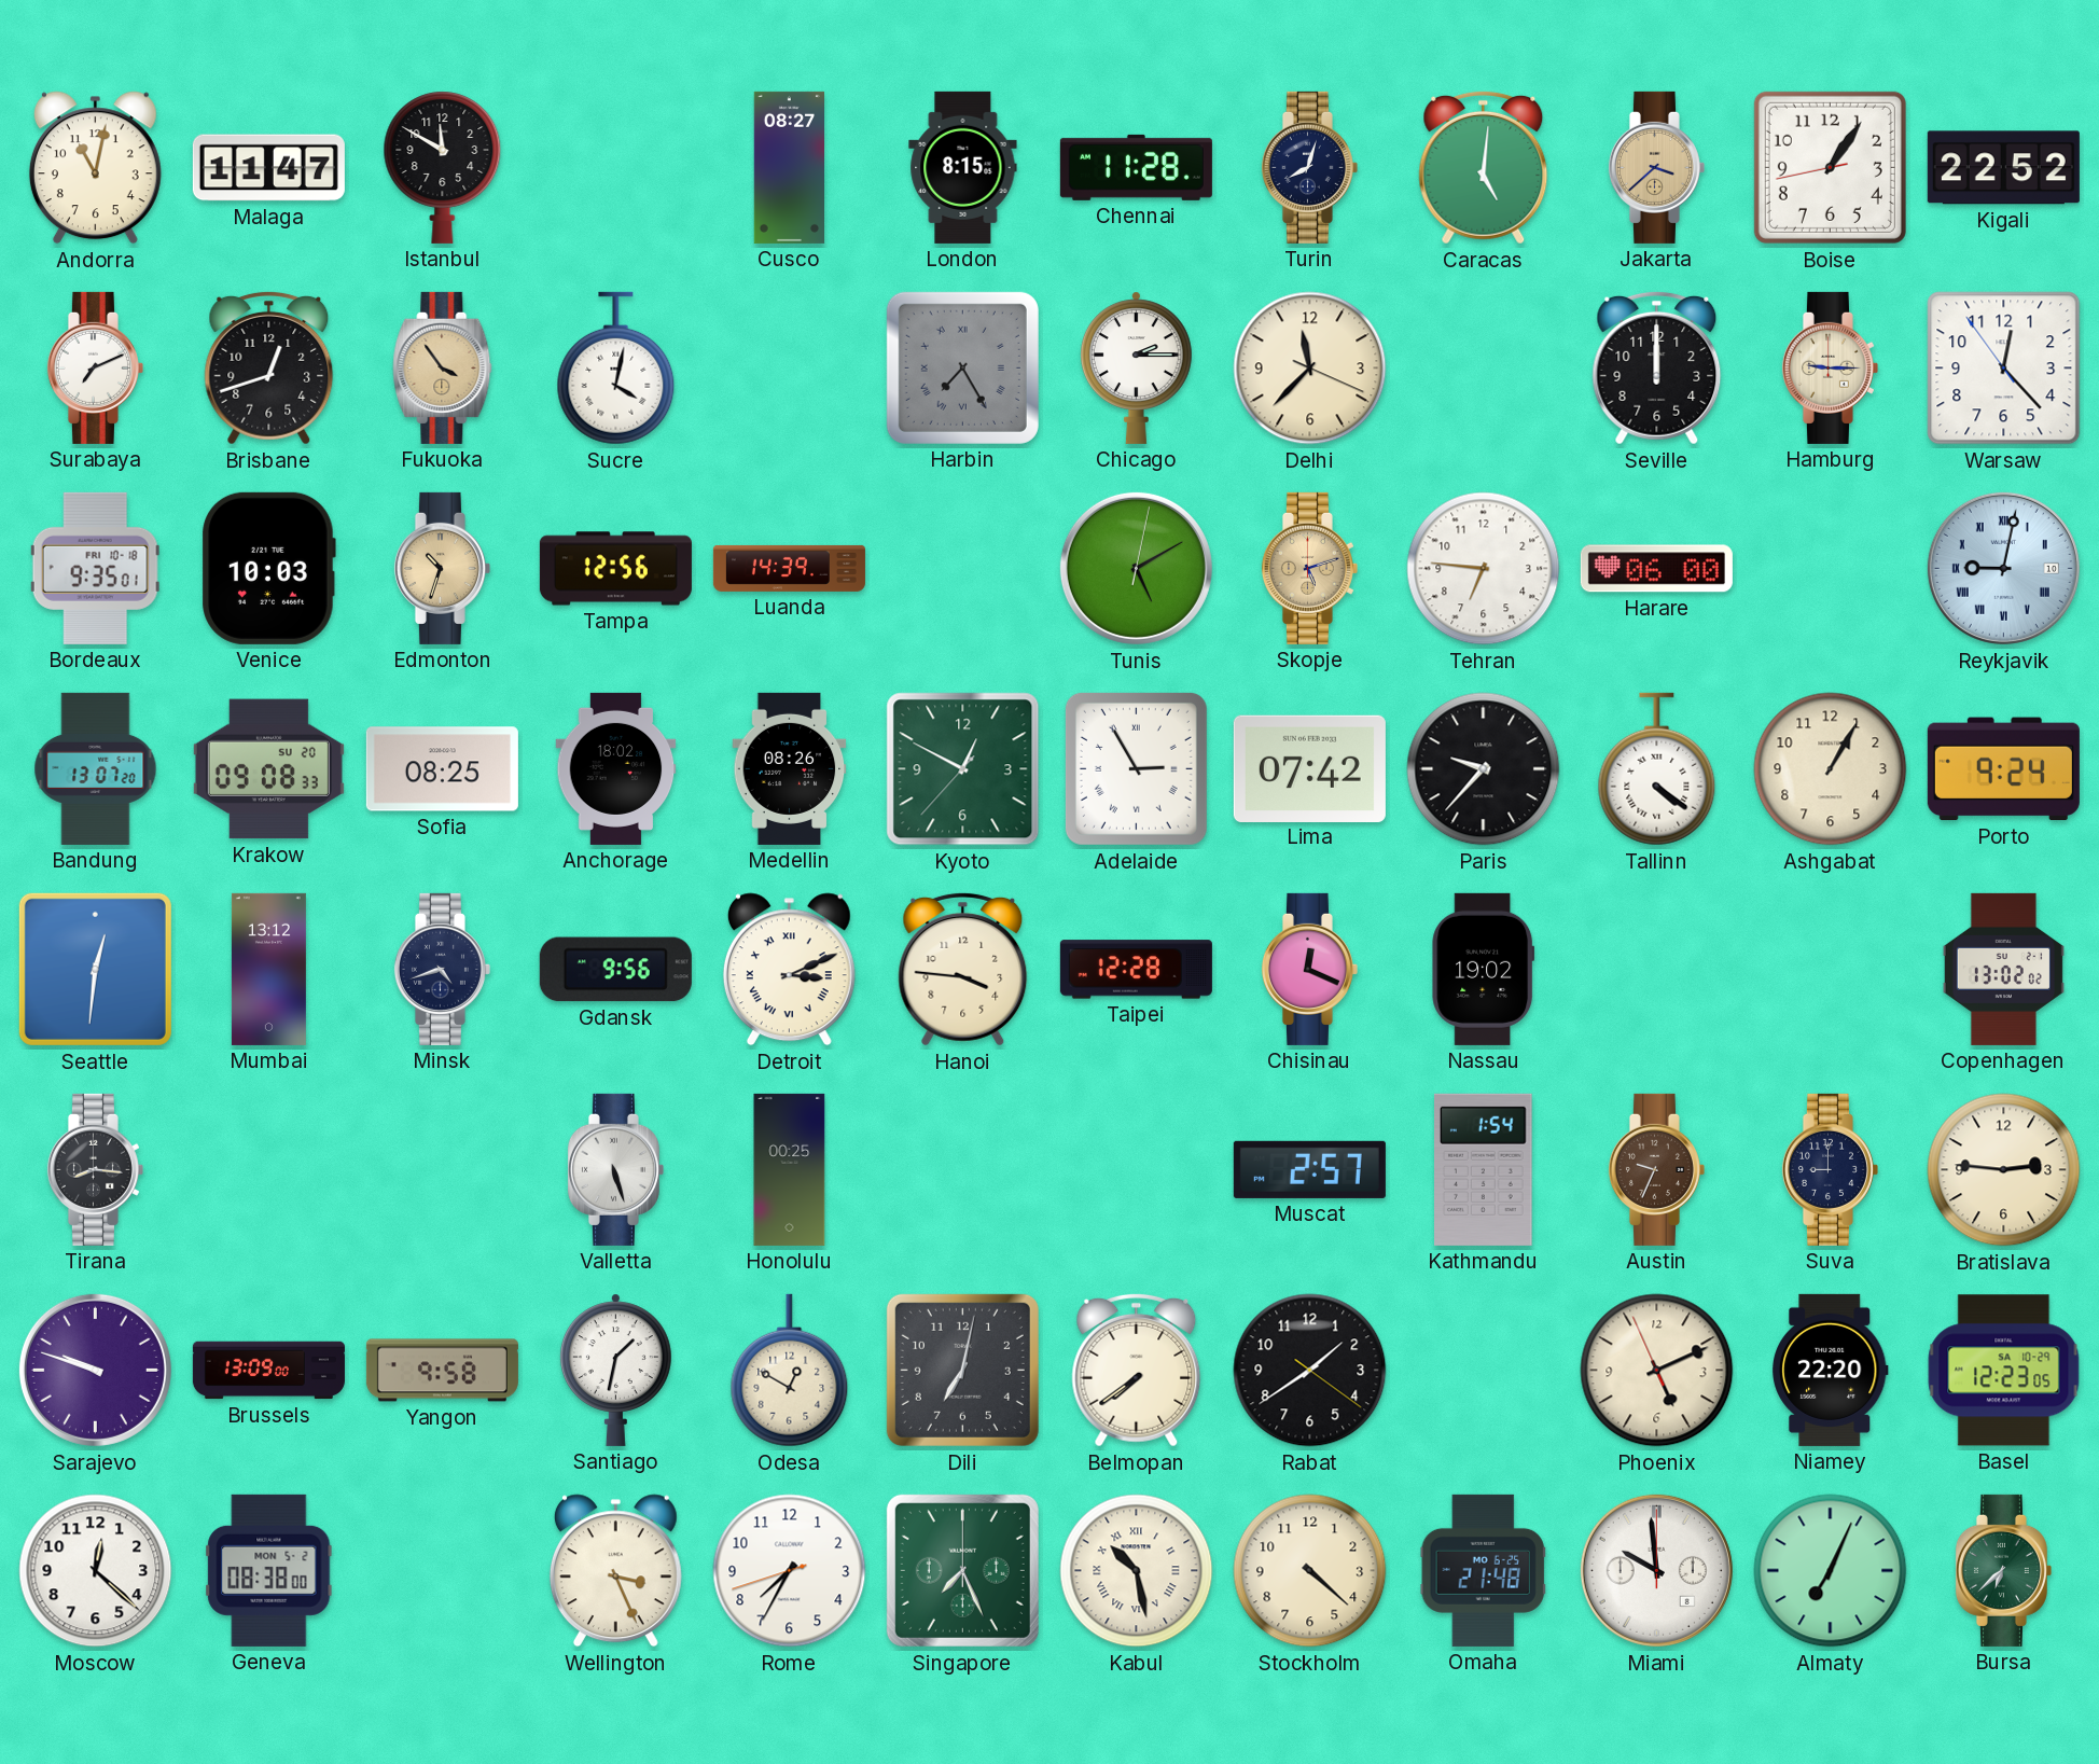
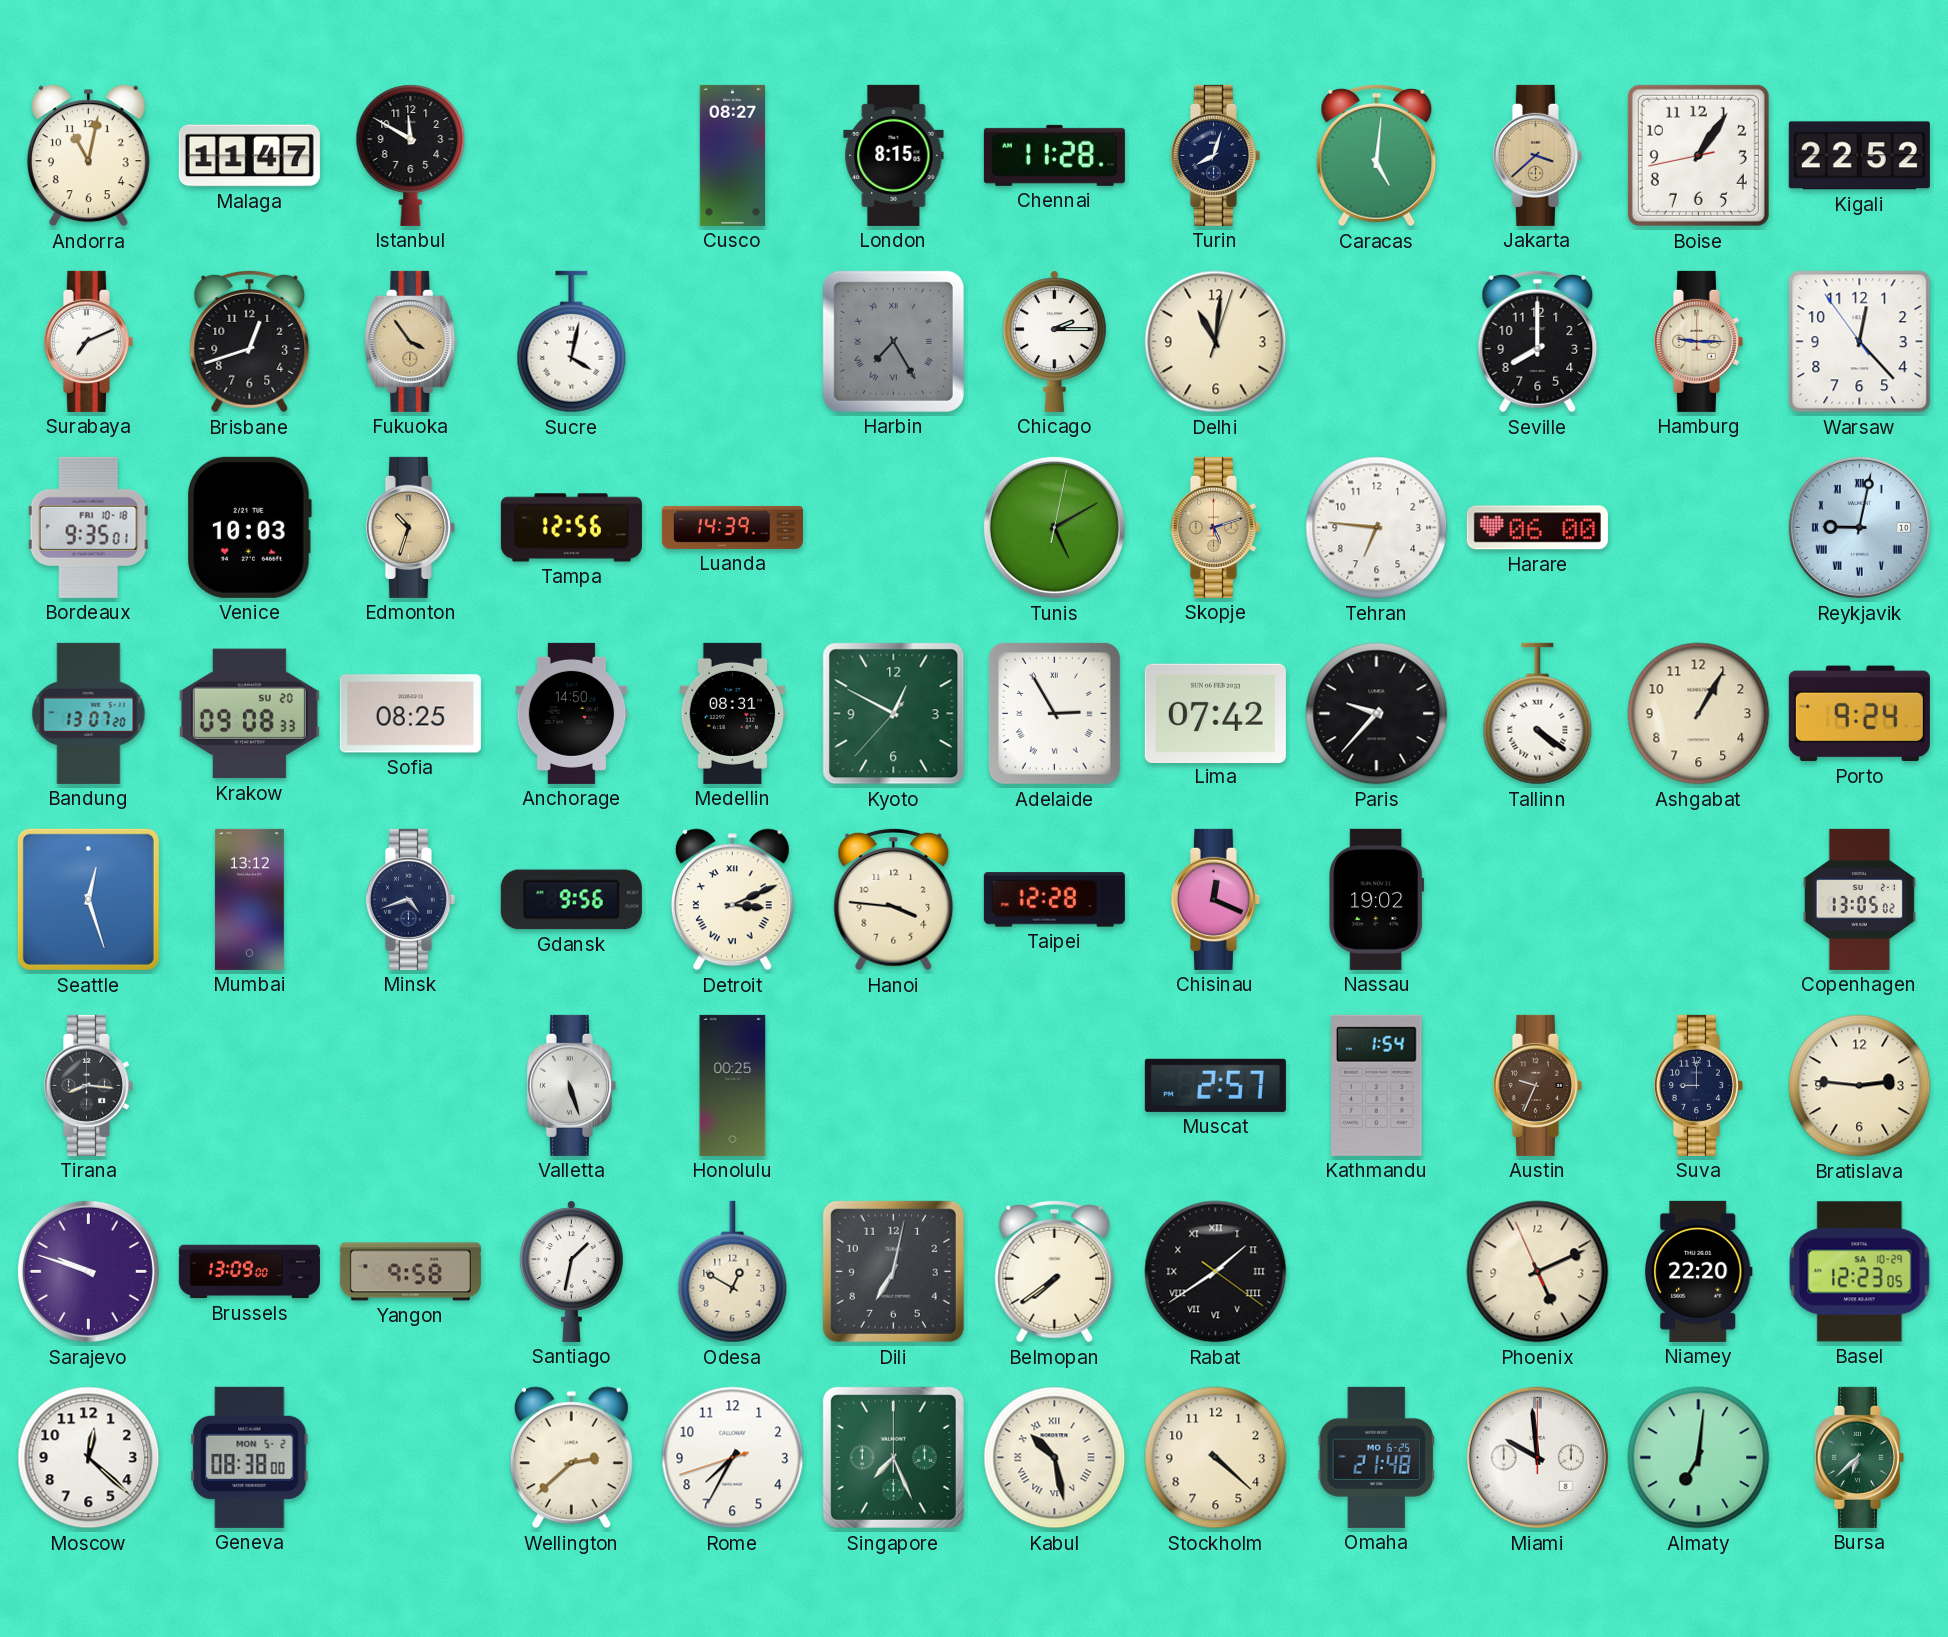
Delhi: 11:37 -> 11:01 (1216, 342)
Seville: 12:00 -> 8:00 (1538, 341)
Anchorage: 18:02 -> 14:50 (572, 713)
Medellin: 08:26 -> 08:31 (733, 713)
Seattle: 12:31 -> 12:27 (88, 899)
Copenhagen: 13:02 -> 13:05 (1859, 899)
Rabat numerals: Arabic -> Roman (1216, 1272)
Wellington: 3:26 -> 2:38 (571, 1458)
Almaty: 7:04 -> 7:01 (1699, 1458)
